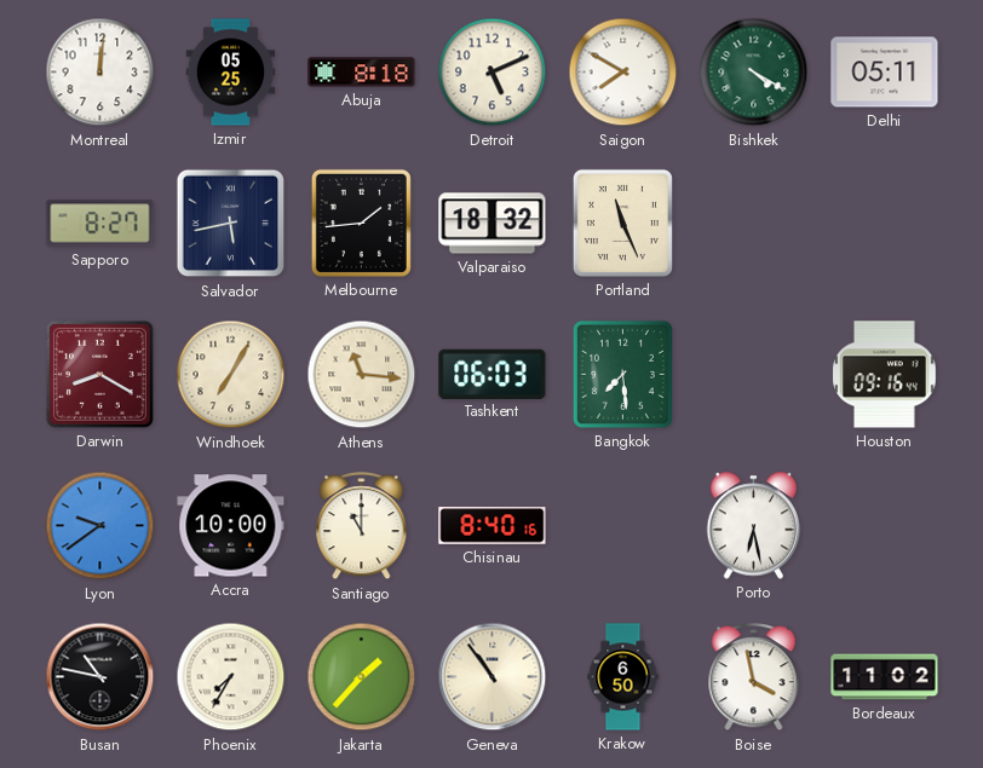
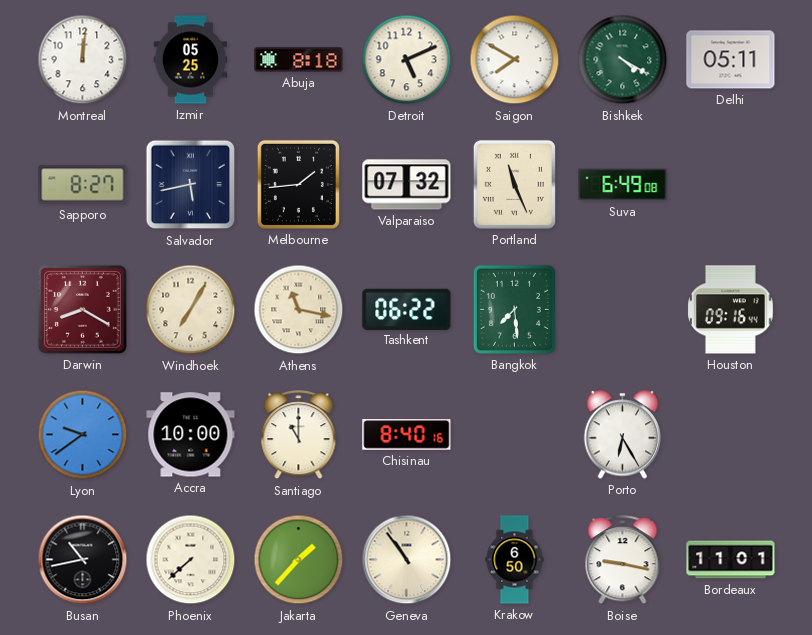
Valparaiso: 18:32 -> 07:32 (407, 185)
Suva: none -> 6:49 (623, 185)
Athens: 11:16 -> 11:17 (299, 310)
Tashkent: 06:03 -> 06:22 (407, 309)
Porto: 6:28 -> 6:25 (623, 435)
Busan: 10:47 -> 10:43 (83, 560)
Phoenix: 7:35 -> 7:38 (191, 560)
Boise: 3:58 -> 9:17 (623, 560)
Bordeaux: 11:02 -> 11:01 (731, 560)
